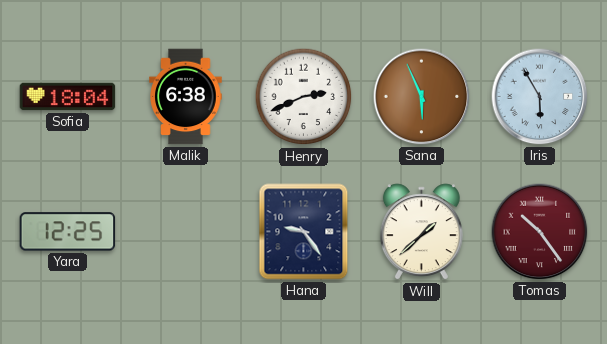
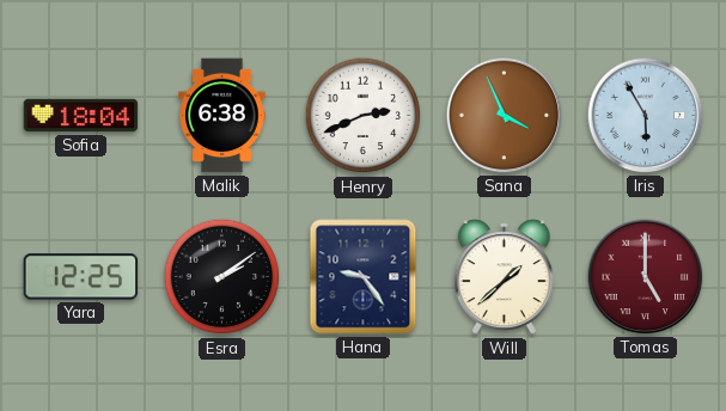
Sana: 5:56 -> 3:56 (505, 116)
Esra: none -> 2:09 (222, 277)
Tomas: 10:24 -> 5:00 (646, 277)
